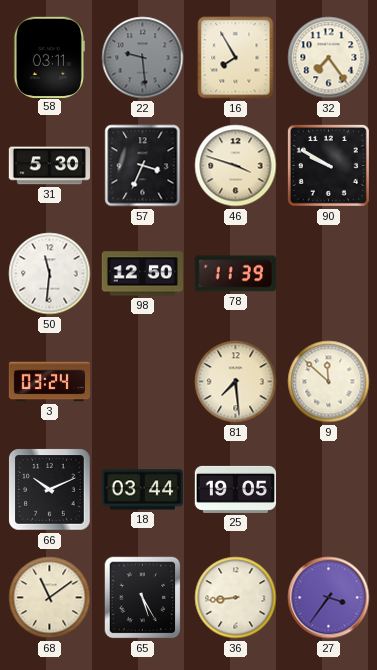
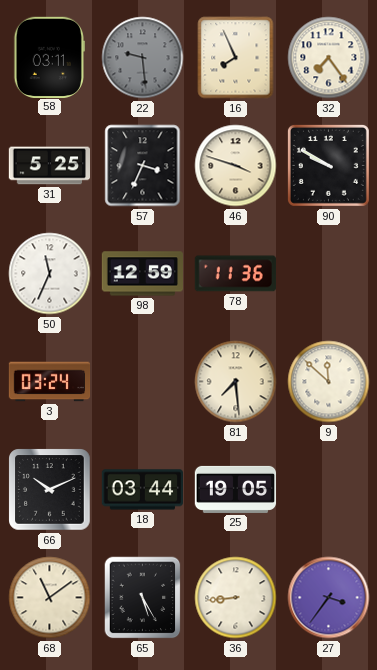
16: 7:55 -> 7:56 (236, 58)
31: 5:30 -> 5:25 (50, 166)
50: 11:31 -> 11:34 (50, 274)
98: 12:50 -> 12:59 (142, 274)
78: 11:39 -> 11:36 (235, 274)
